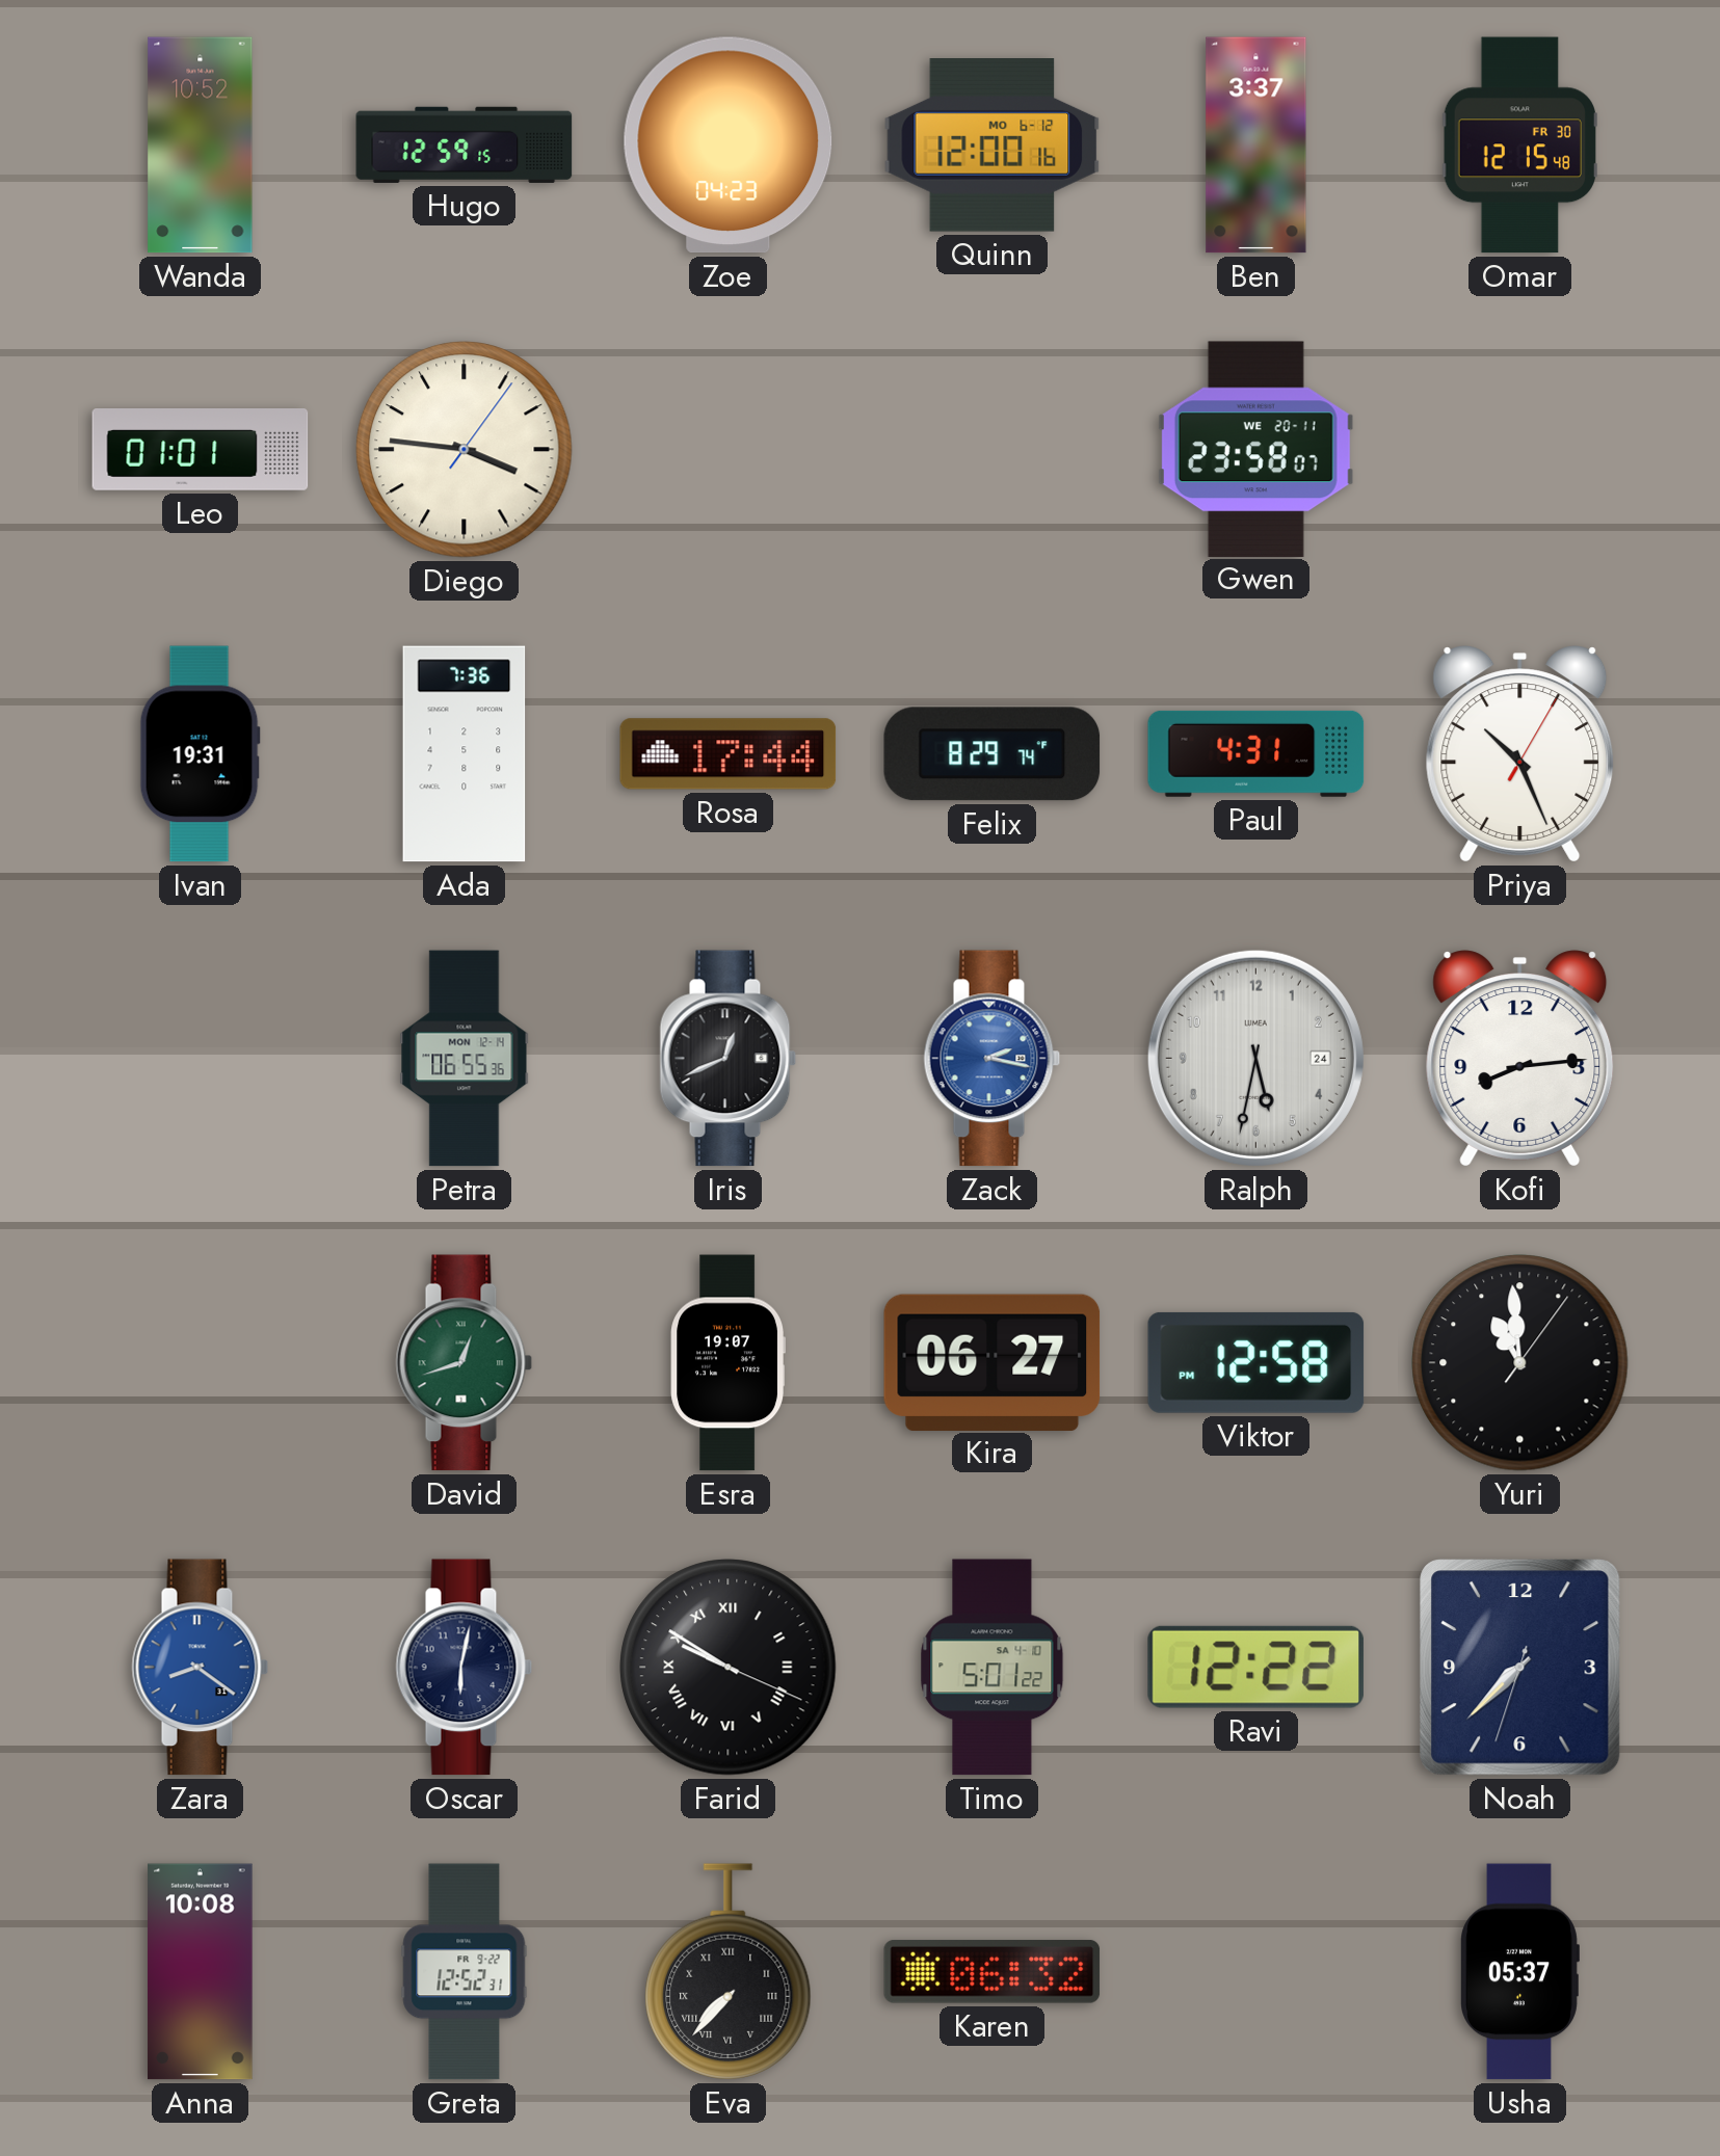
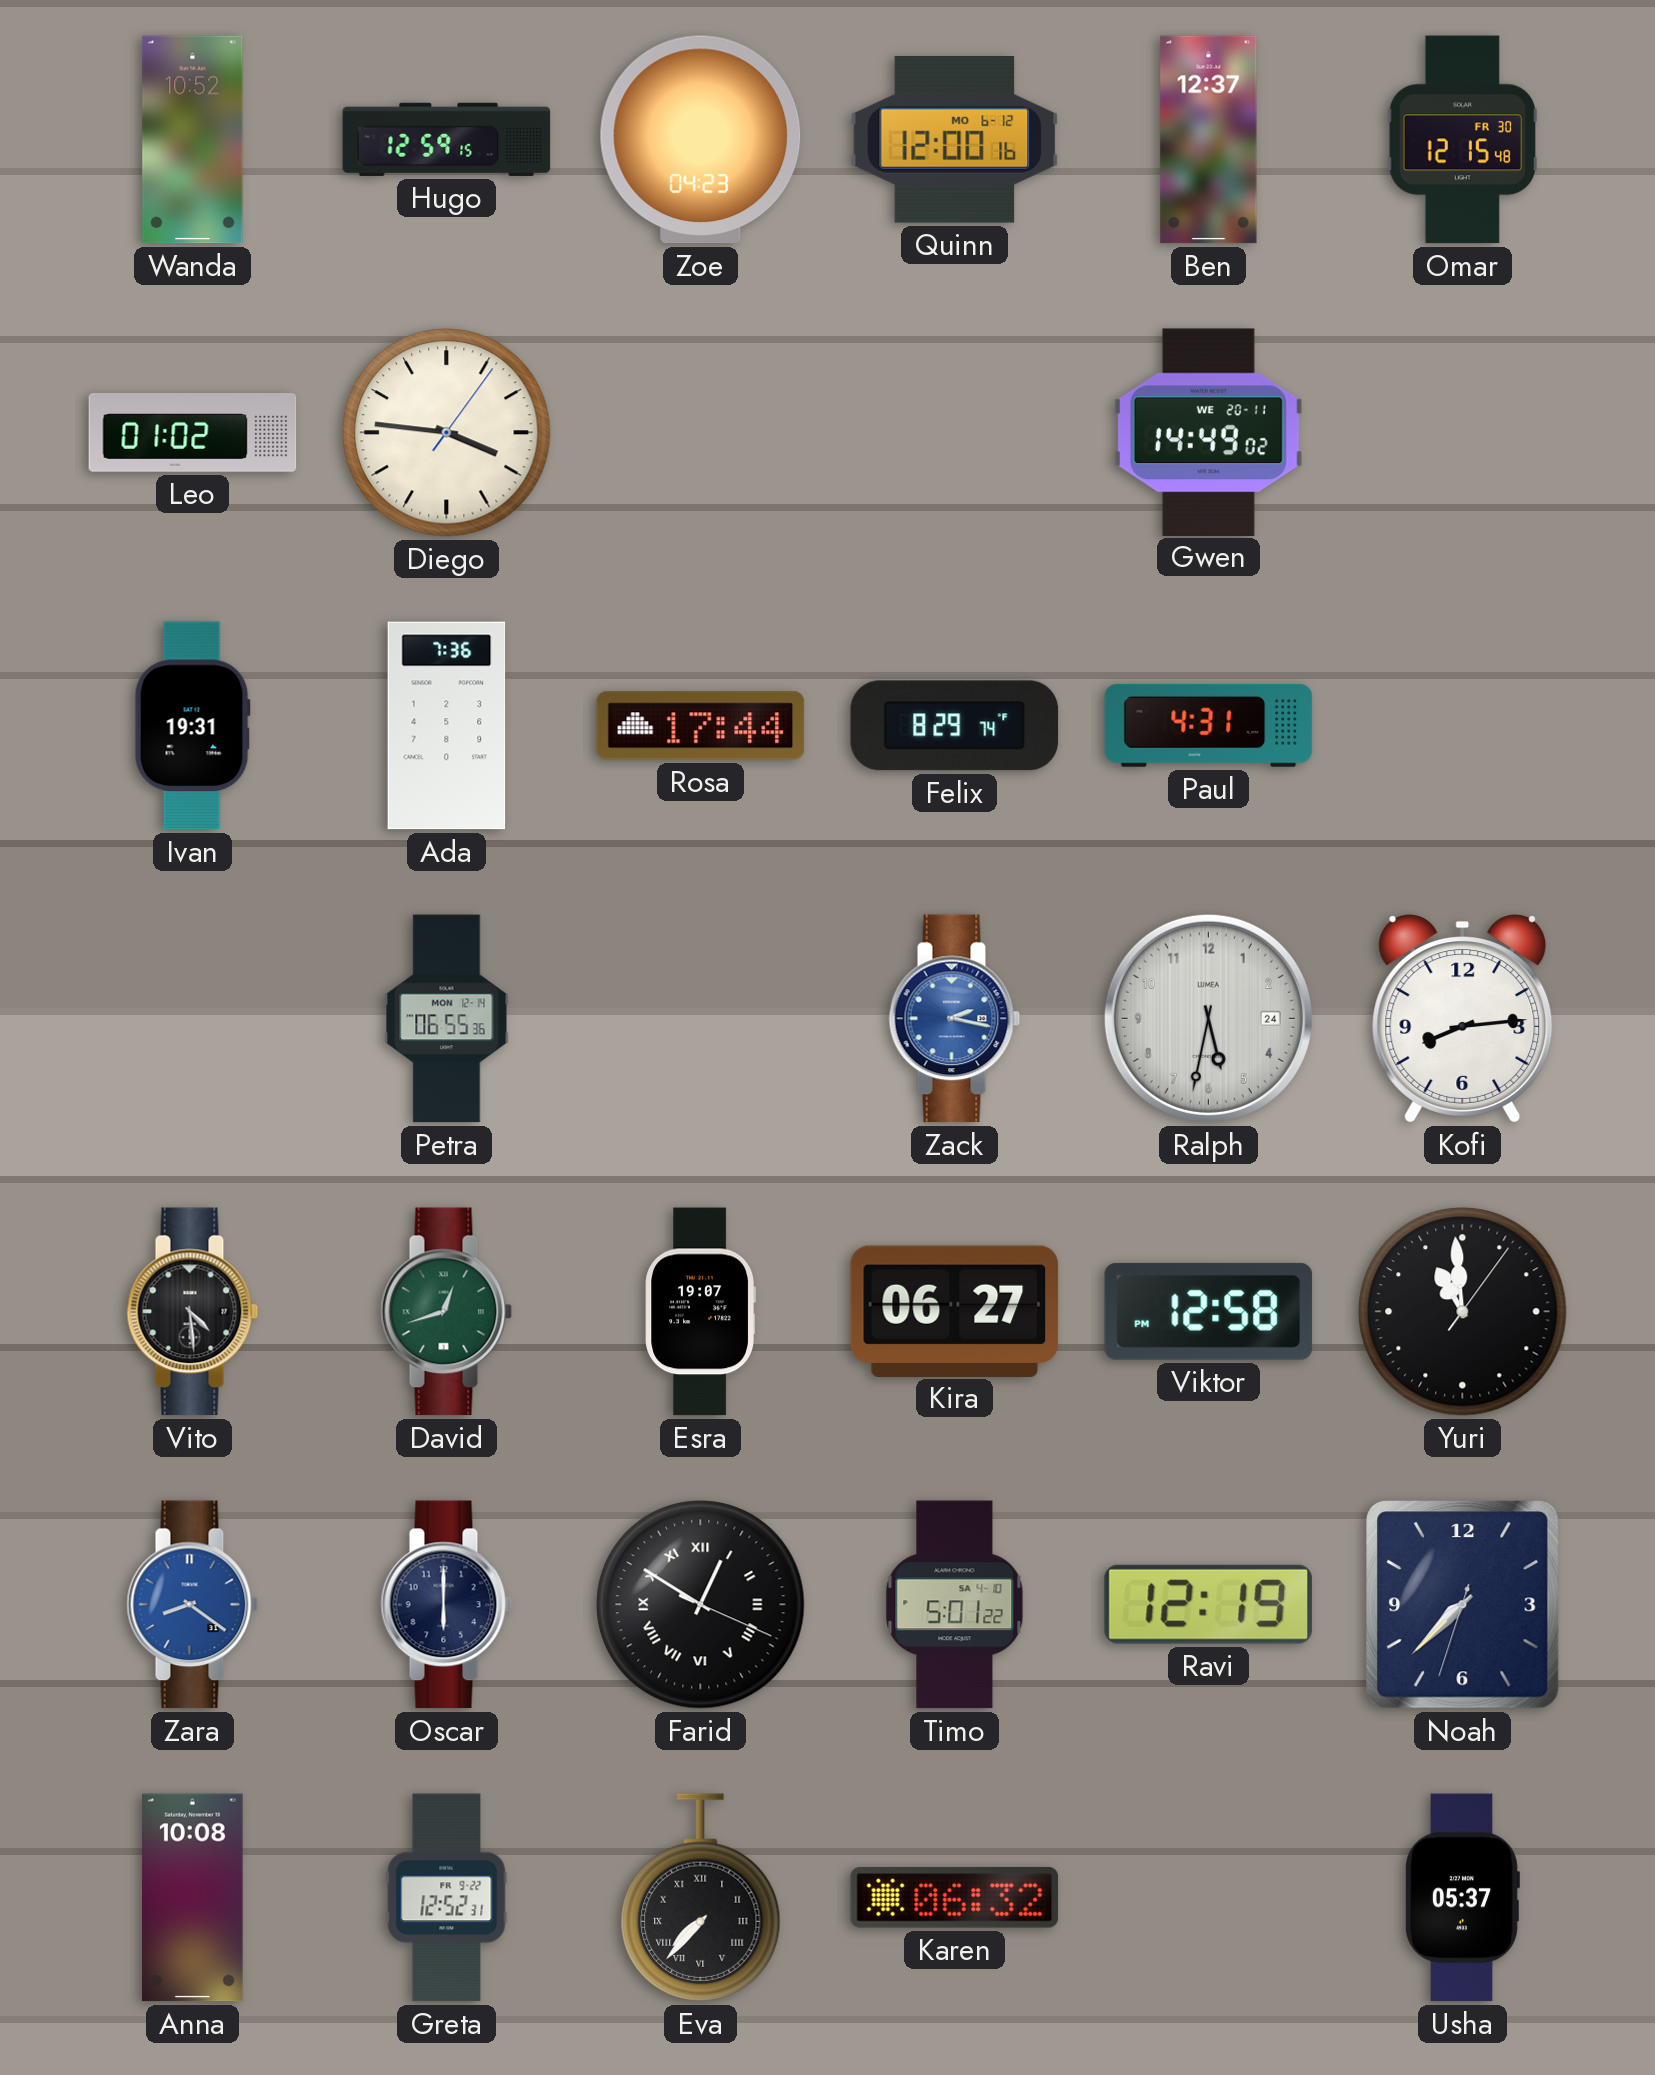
Ben: 3:37 -> 12:37 (1209, 140)
Leo: 01:01 -> 01:02 (193, 433)
Gwen: 23:58 -> 14:49 (1208, 432)
Priya: 10:26 -> none (1520, 754)
Iris: 12:41 -> none (729, 1059)
Vito: none -> 4:29 (193, 1312)
Oscar: 6:02 -> 6:00 (447, 1605)
Farid: 9:50 -> 12:50 (701, 1605)
Ravi: 12:22 -> 12:19 (1208, 1604)
